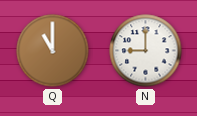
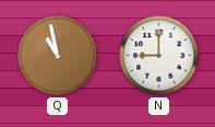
Q: 11:00 -> 10:58 (58, 56)
